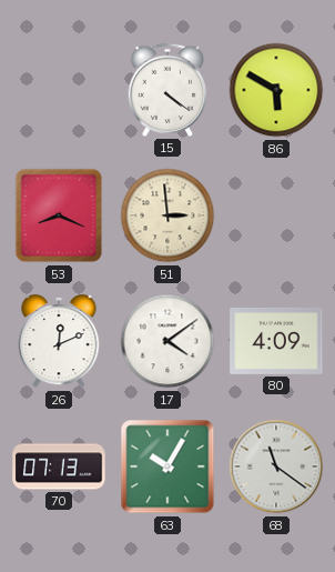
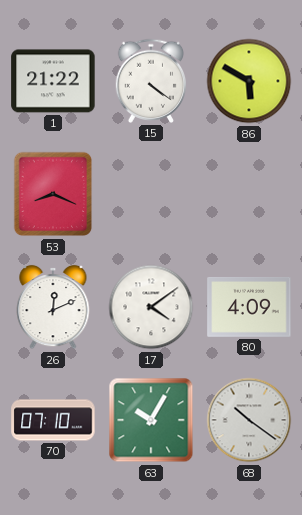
1: none -> 21:22 (53, 81)
51: 2:59 -> none (167, 215)
70: 07:13 -> 07:10 (53, 420)
68: 11:21 -> 10:21 (249, 420)
